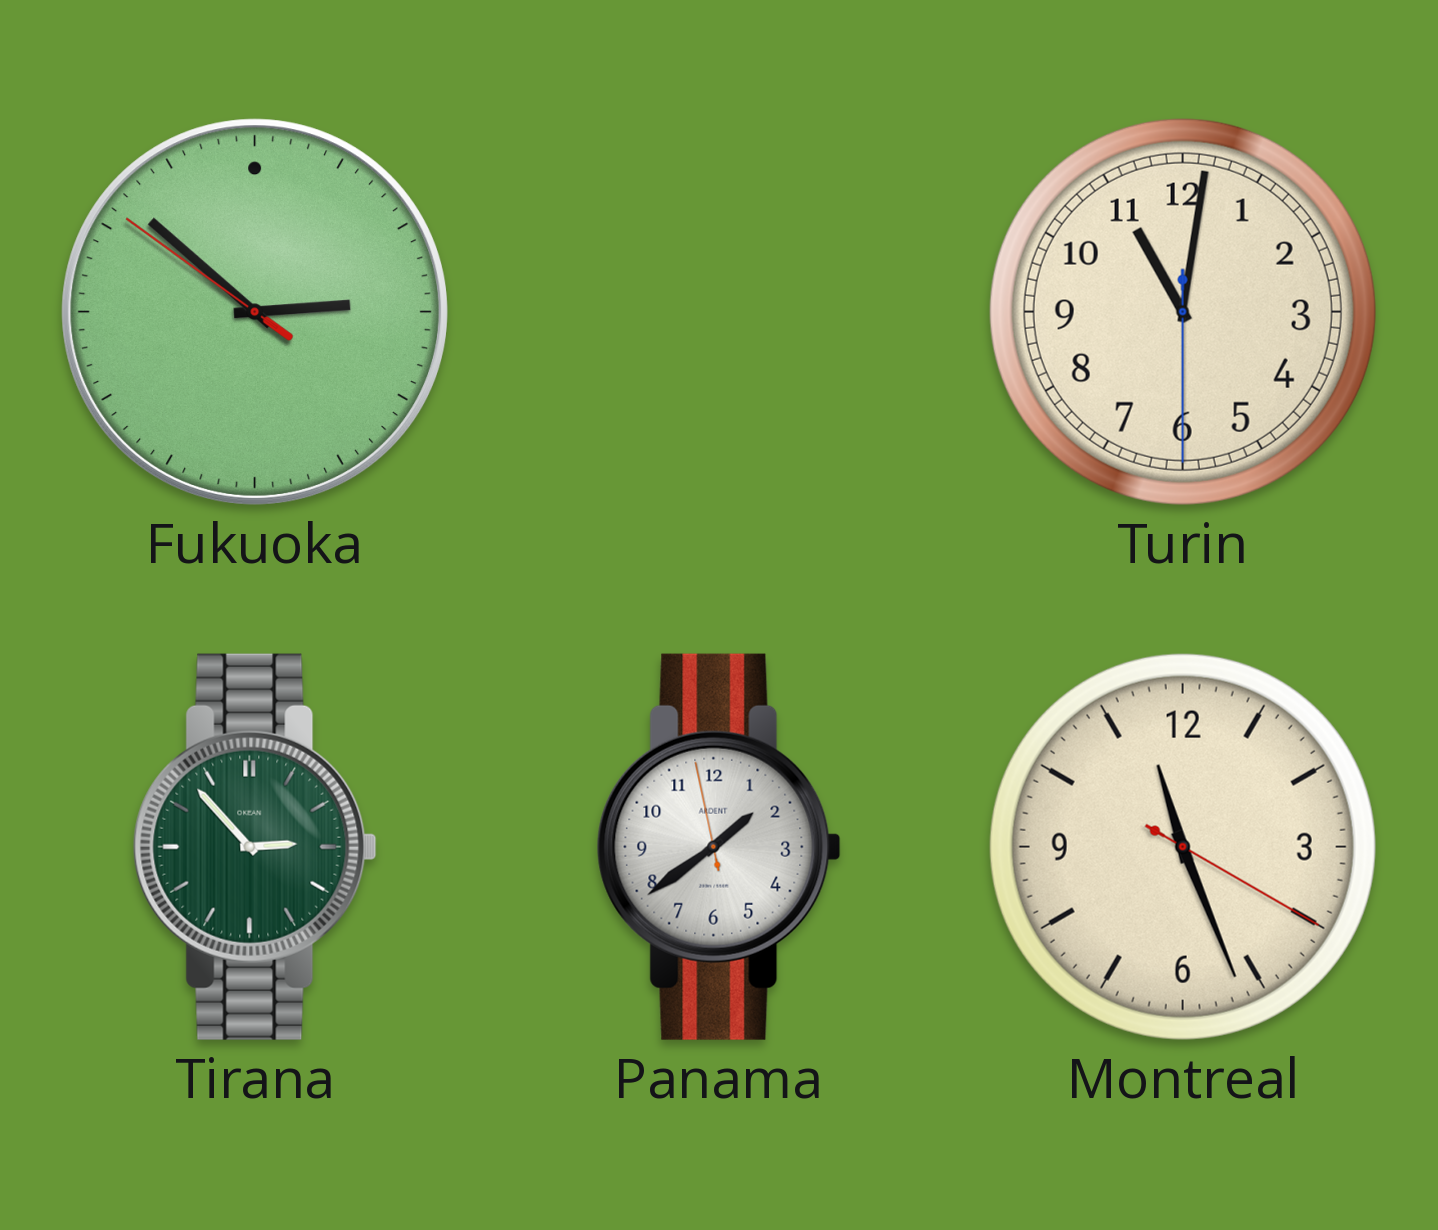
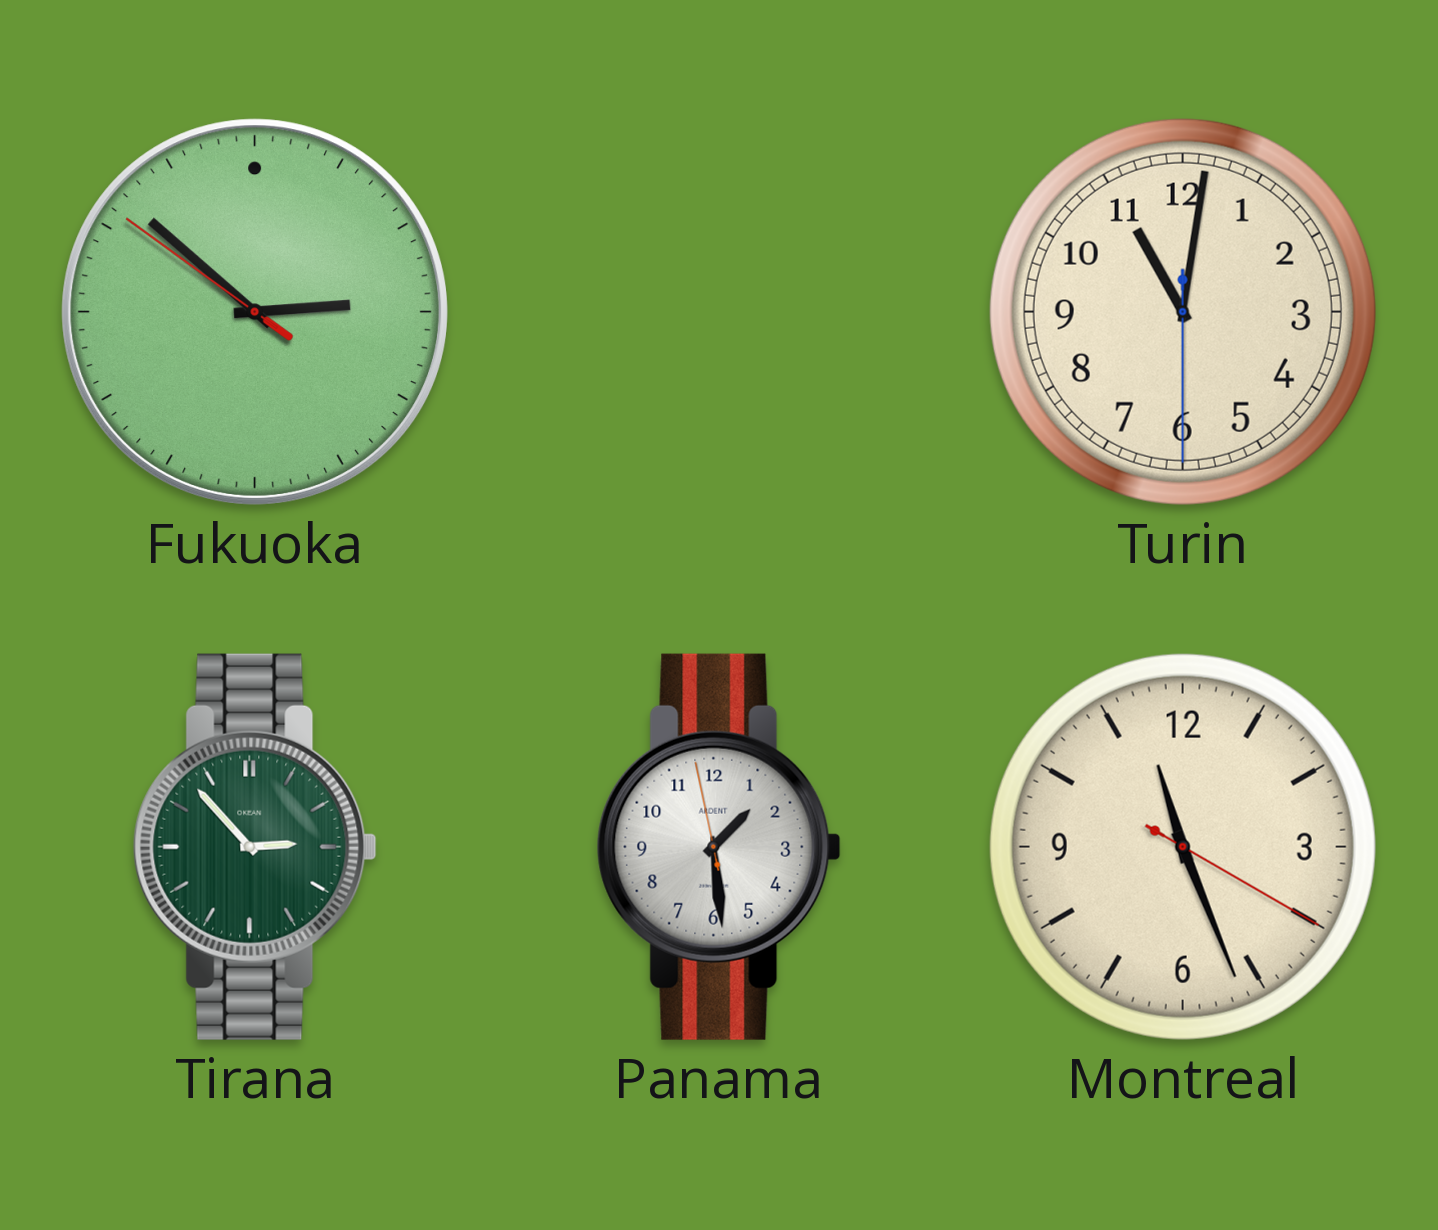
Panama: 1:38 -> 1:28 (719, 847)
